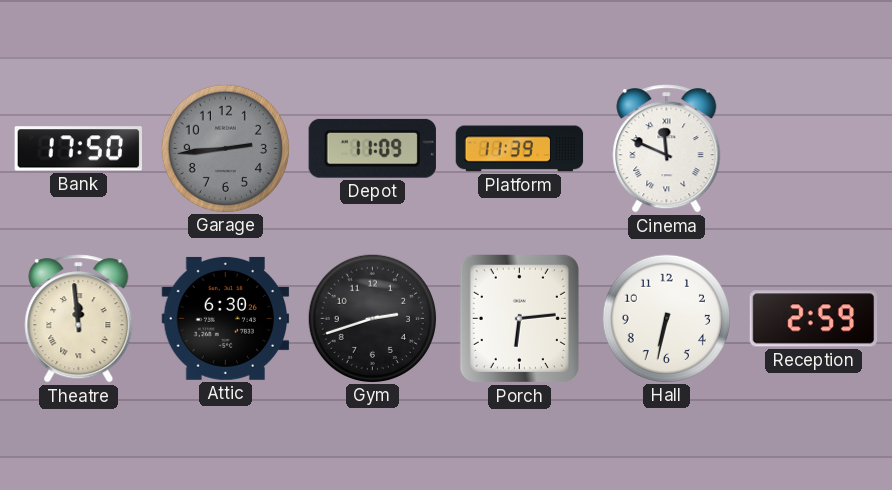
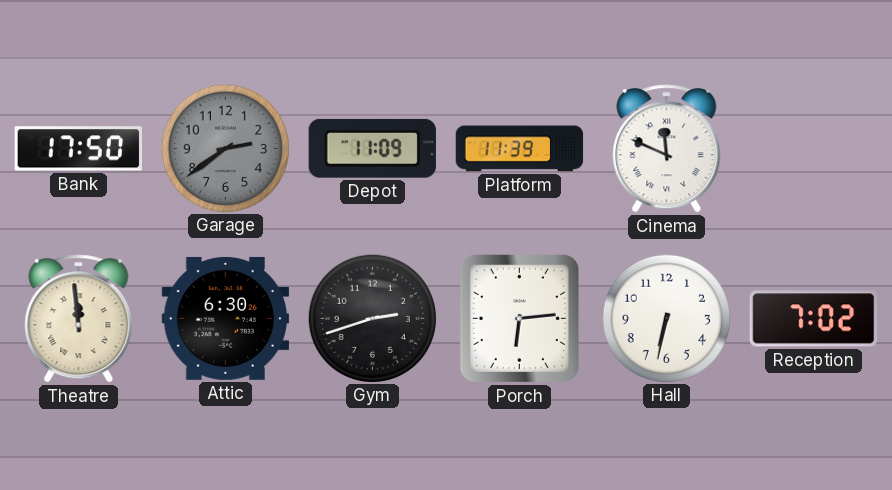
Garage: 2:44 -> 2:39 (225, 148)
Reception: 2:59 -> 7:02 (814, 319)
